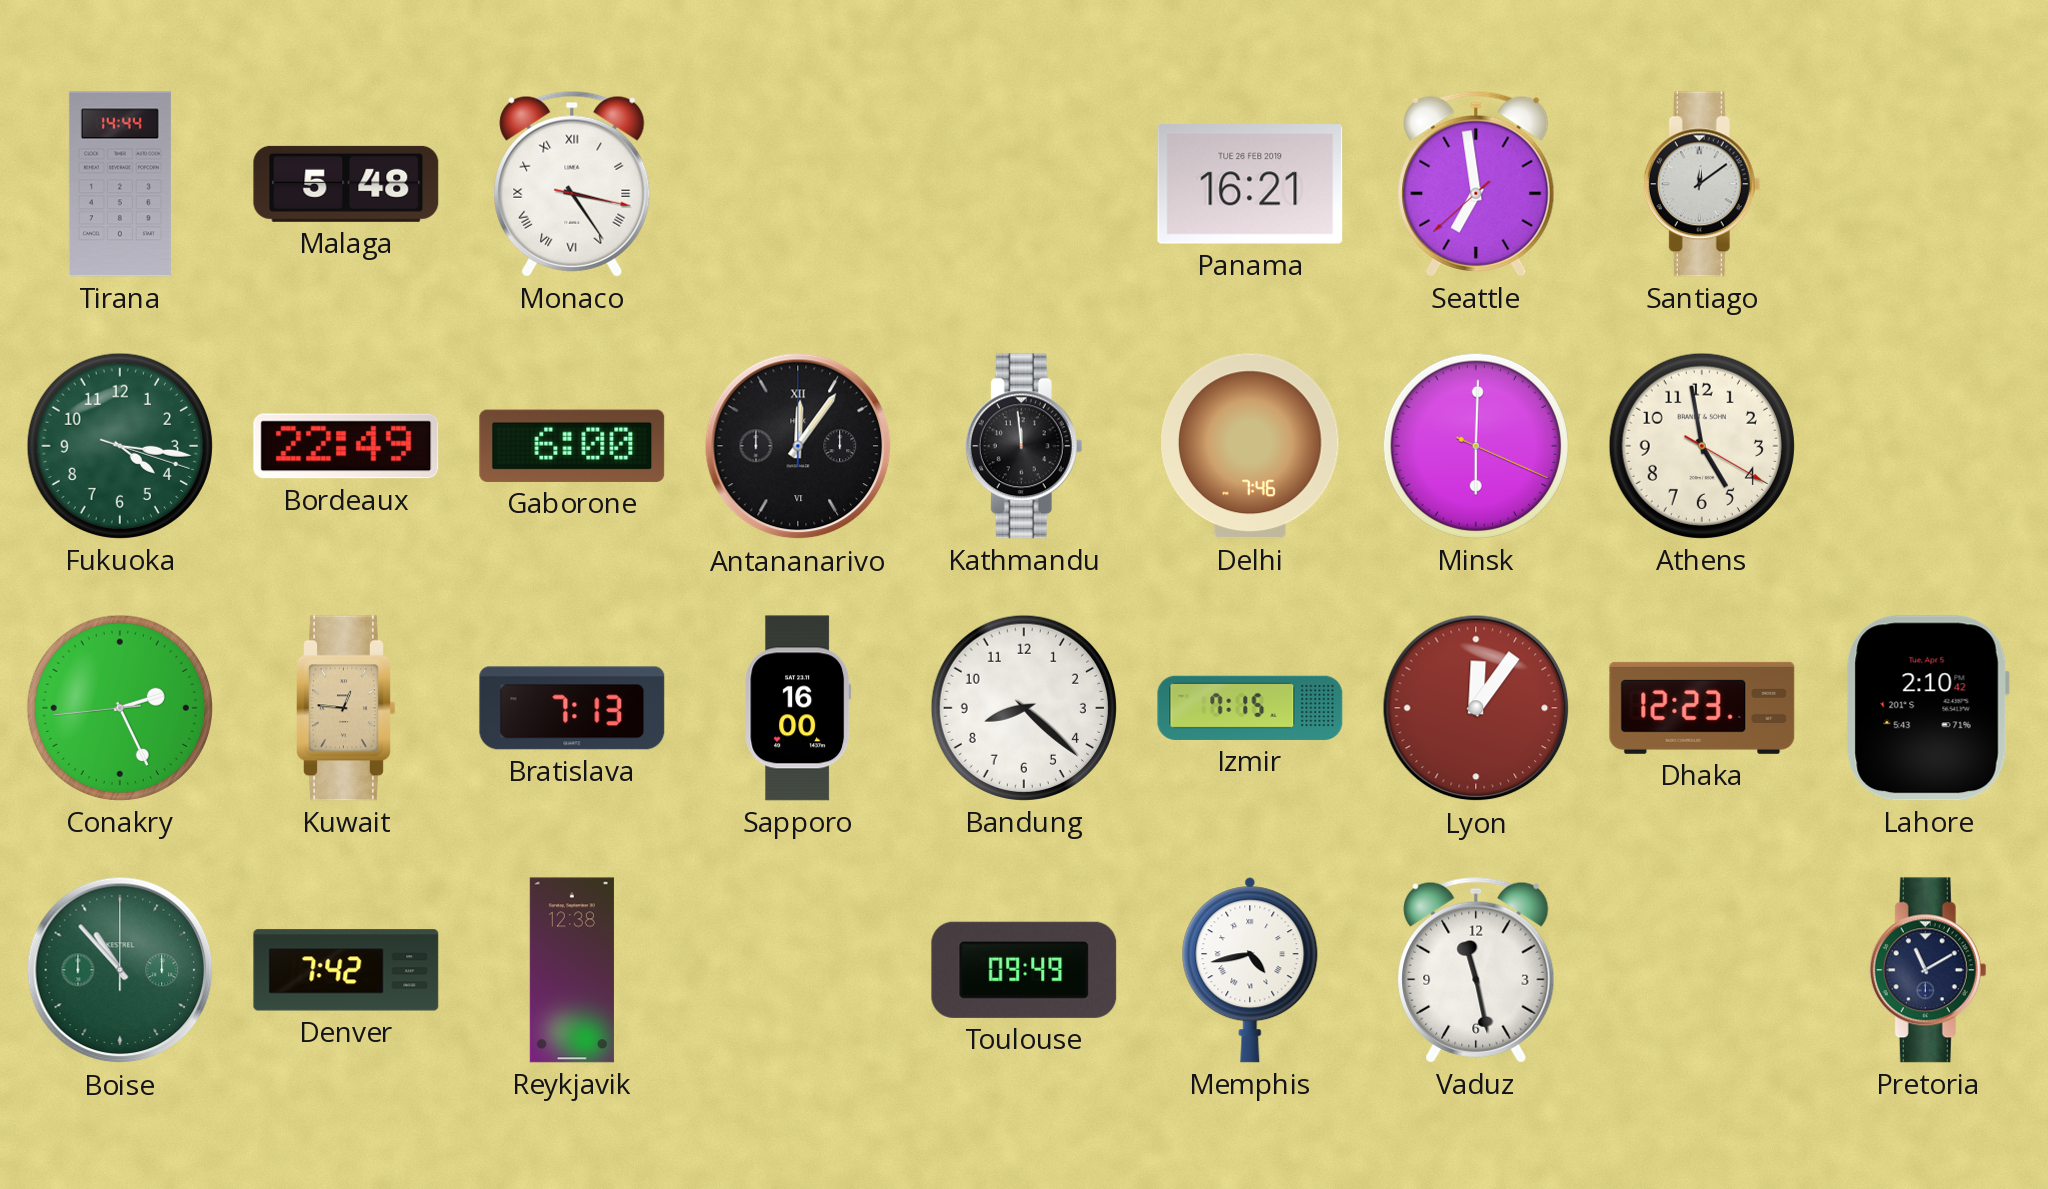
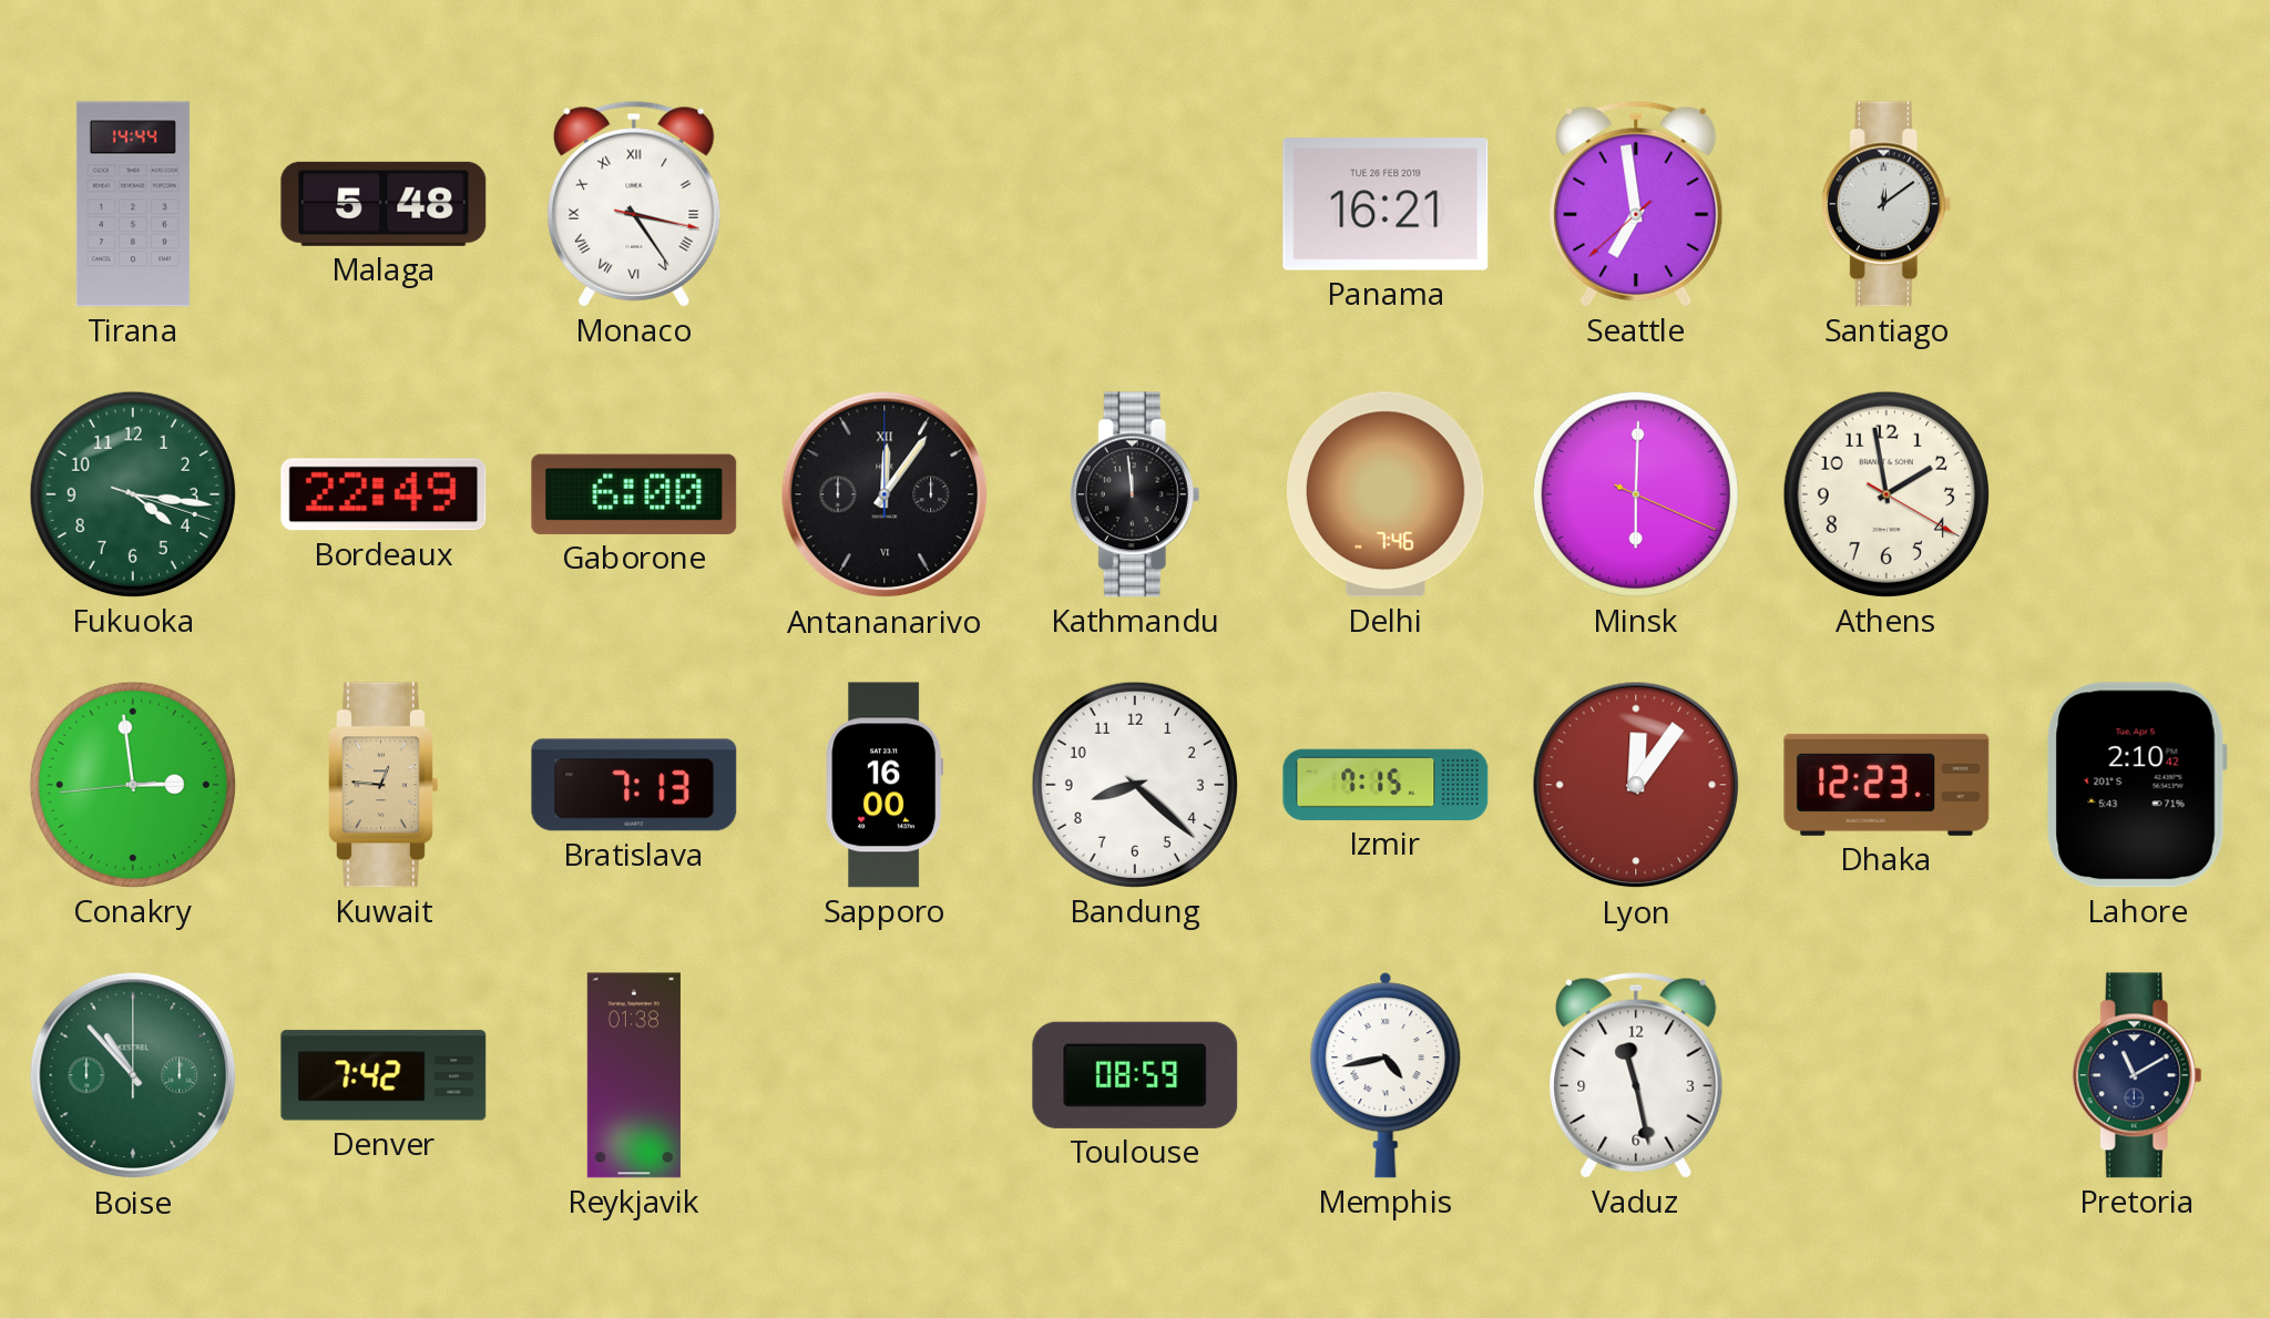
Athens: 4:58 -> 1:58 (1886, 494)
Conakry: 2:25 -> 2:58 (133, 785)
Reykjavik: 12:38 -> 01:38 (634, 1075)
Toulouse: 09:49 -> 08:59 (1135, 1075)
